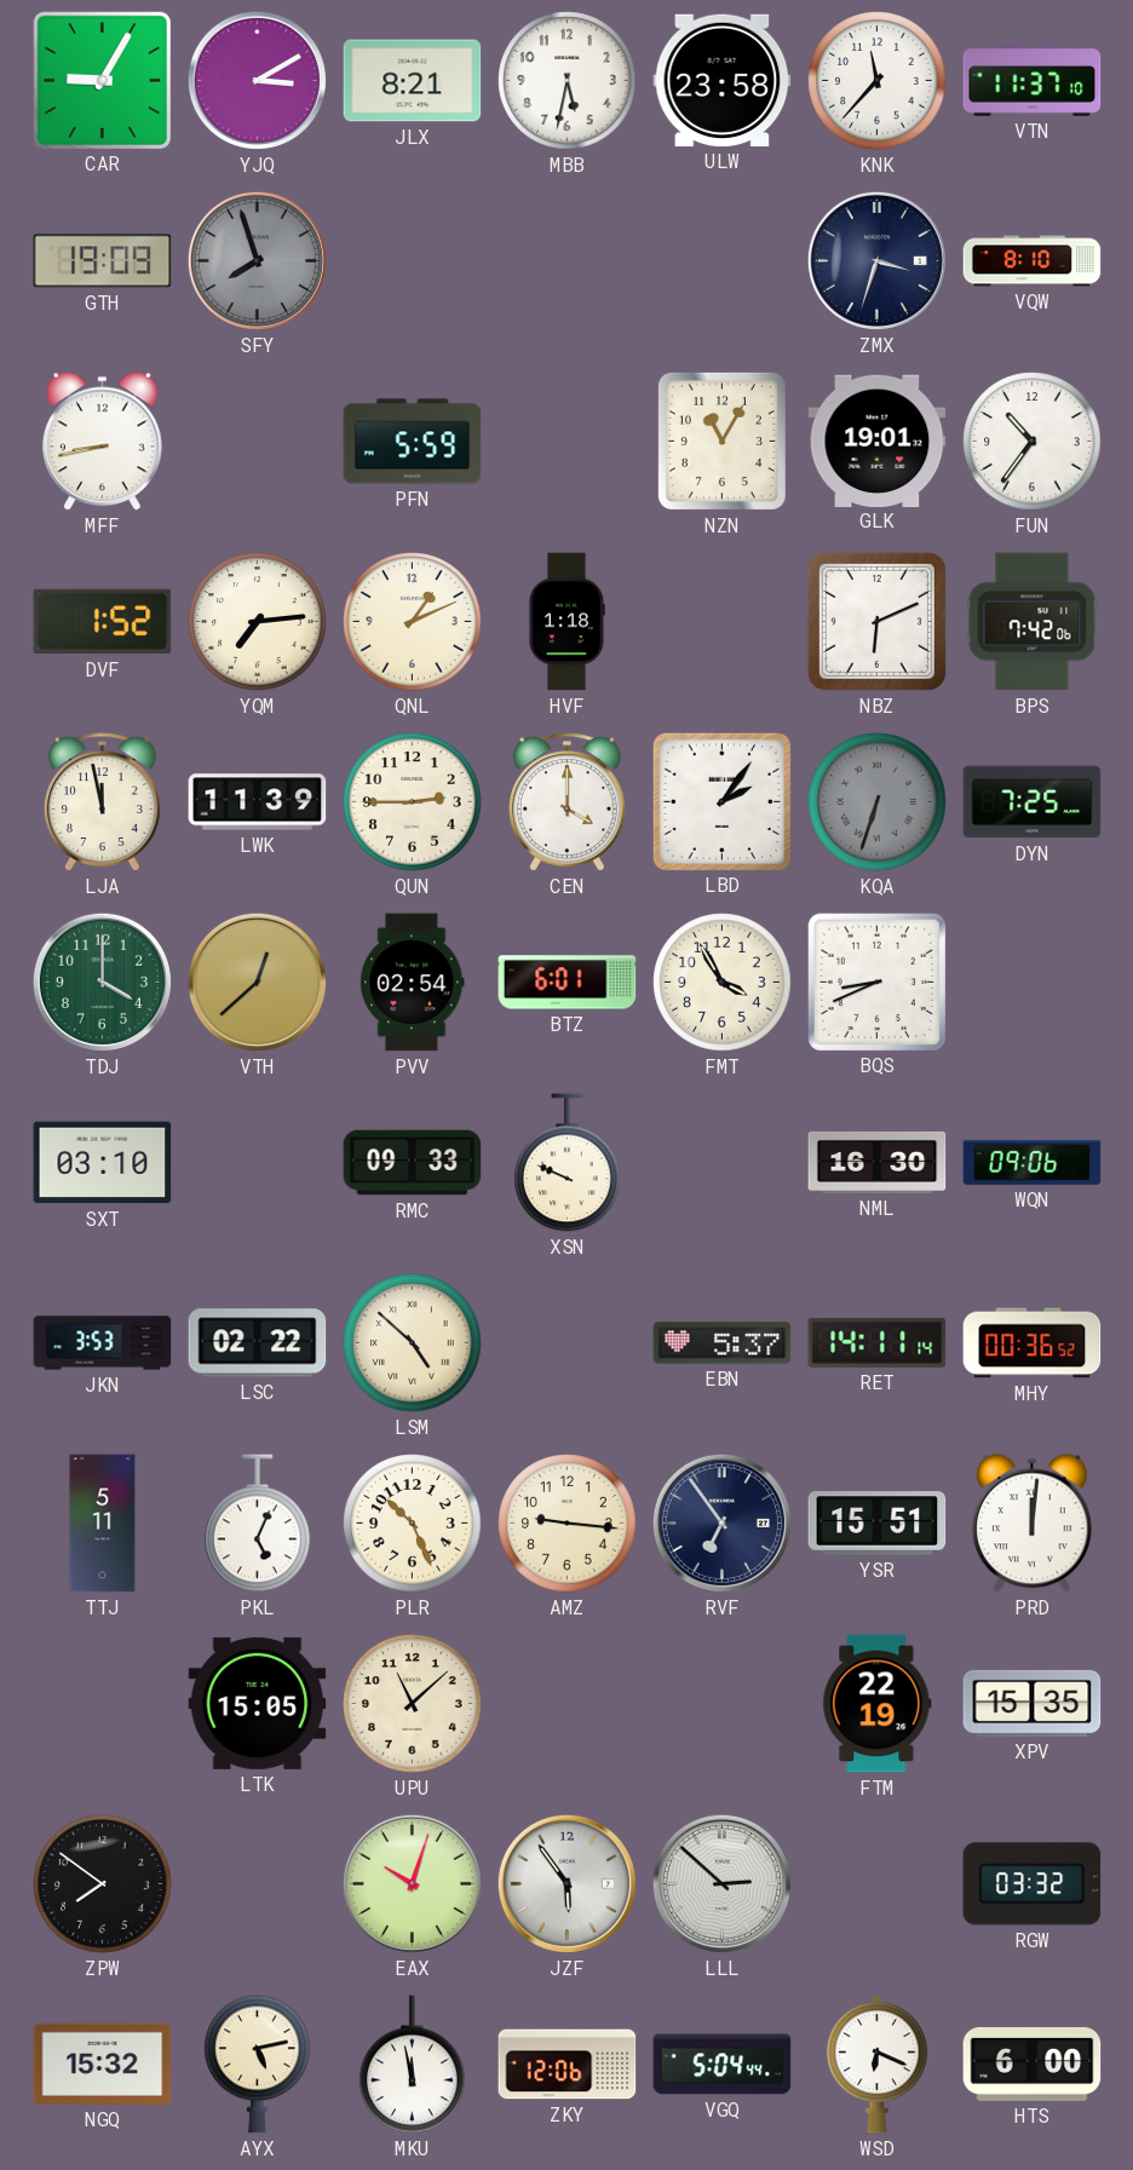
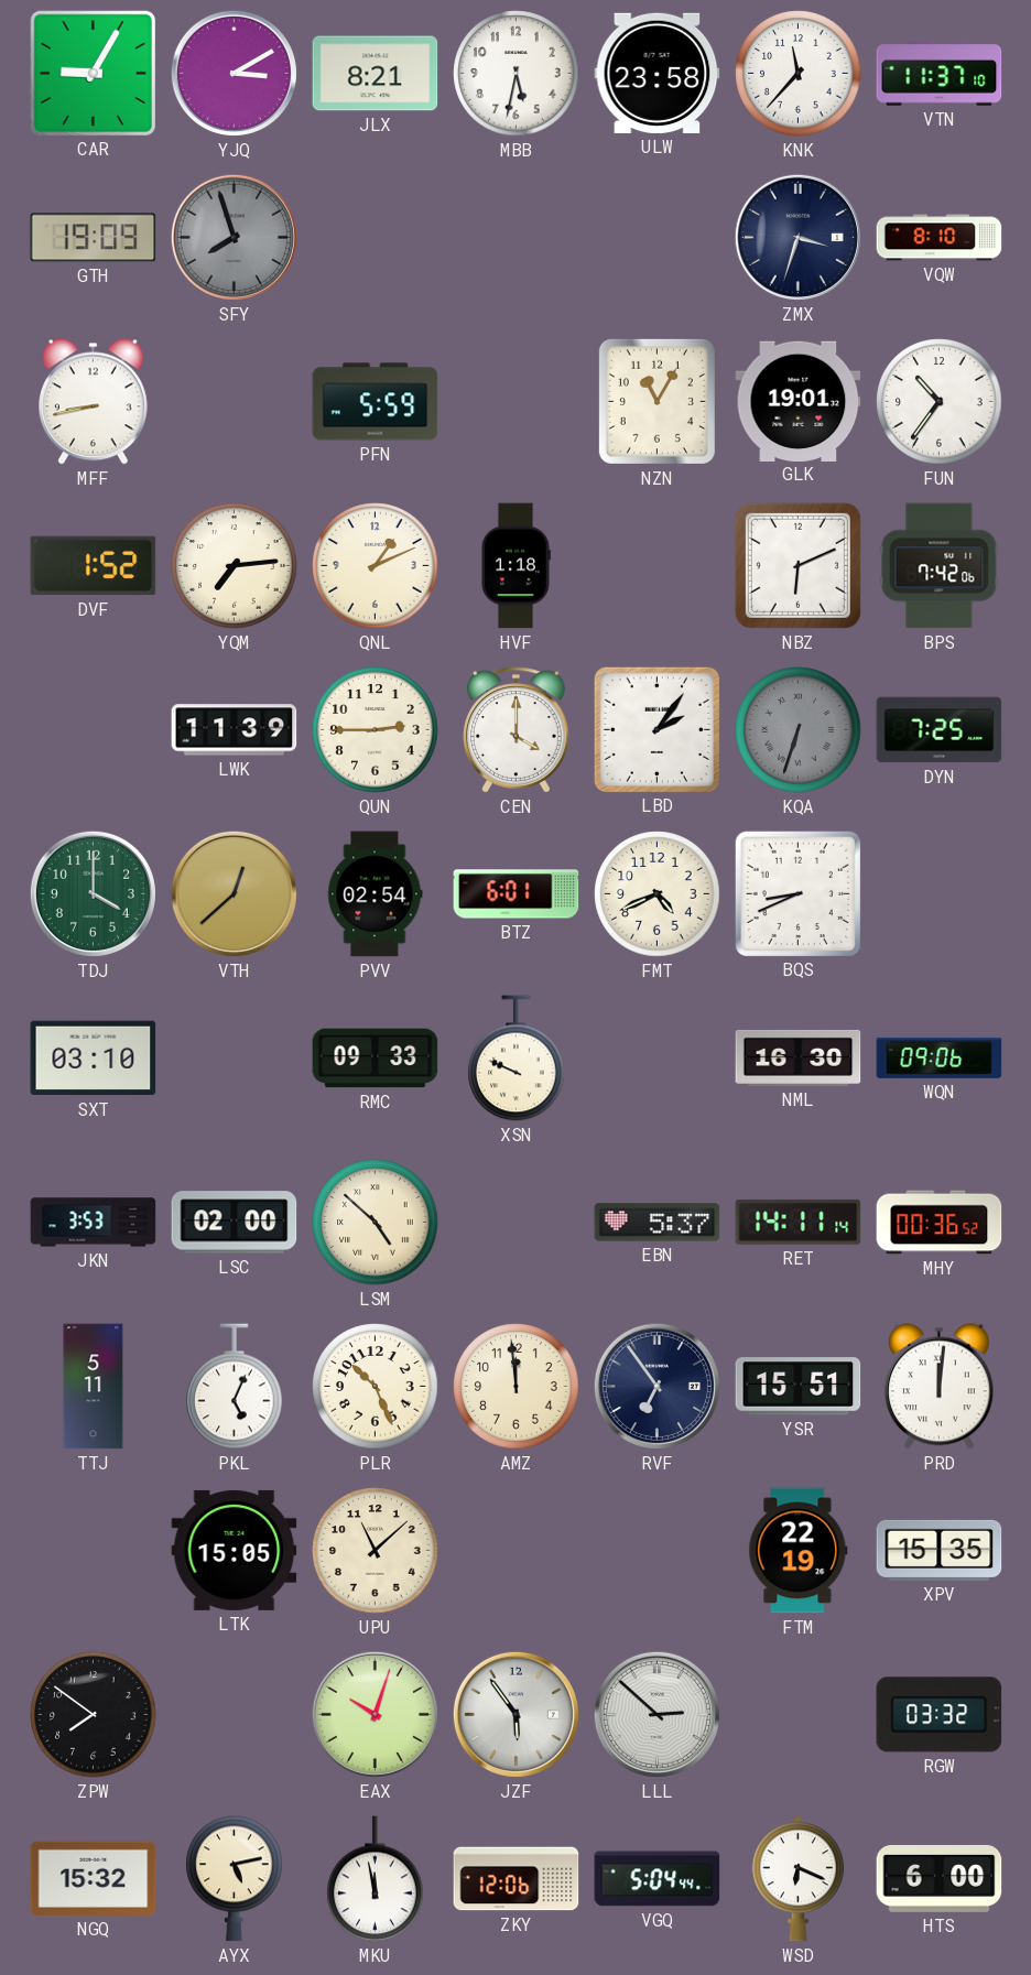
LJA: 11:58 -> none (103, 802)
FMT: 3:55 -> 4:41 (658, 894)
LSC: 02:22 -> 02:00 (235, 1223)
AMZ: 9:16 -> 11:59 (517, 1387)
